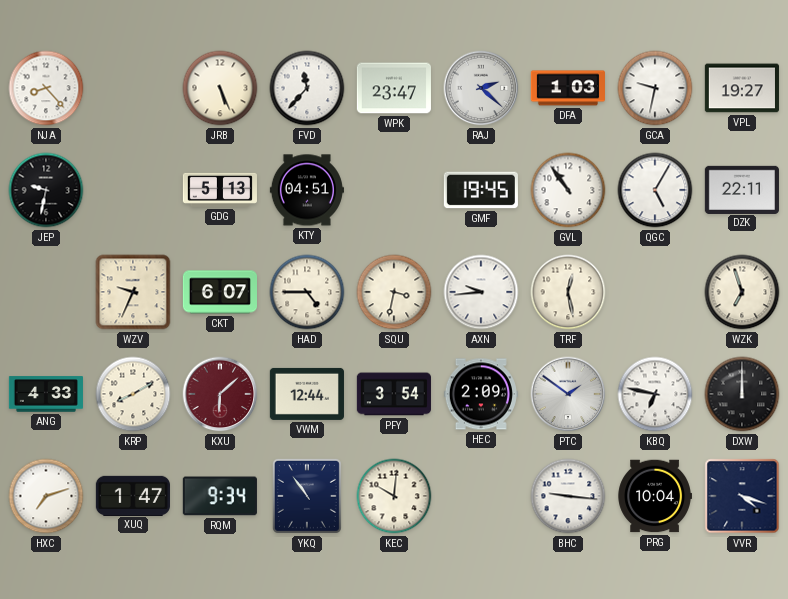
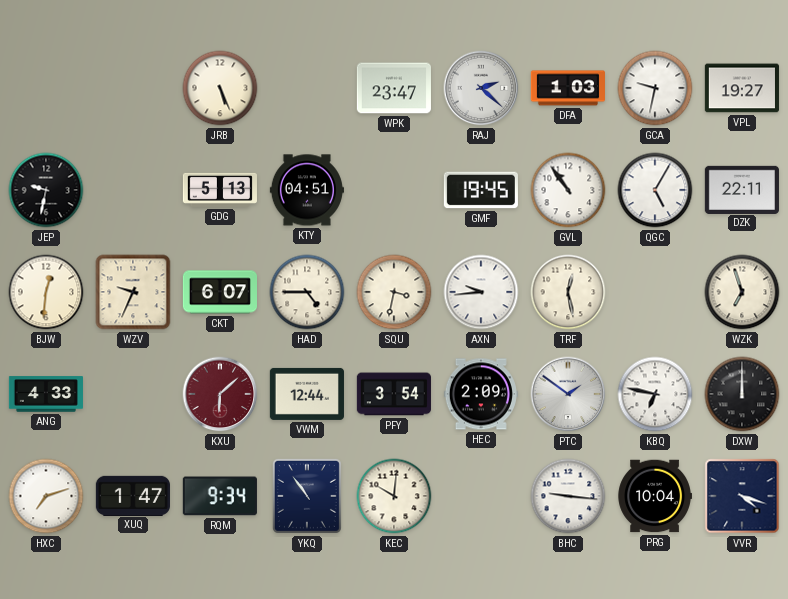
NJA: 8:23 -> none (46, 88)
FVD: 11:37 -> none (307, 88)
BJW: none -> 12:31 (46, 292)
KRP: 8:10 -> none (133, 394)
